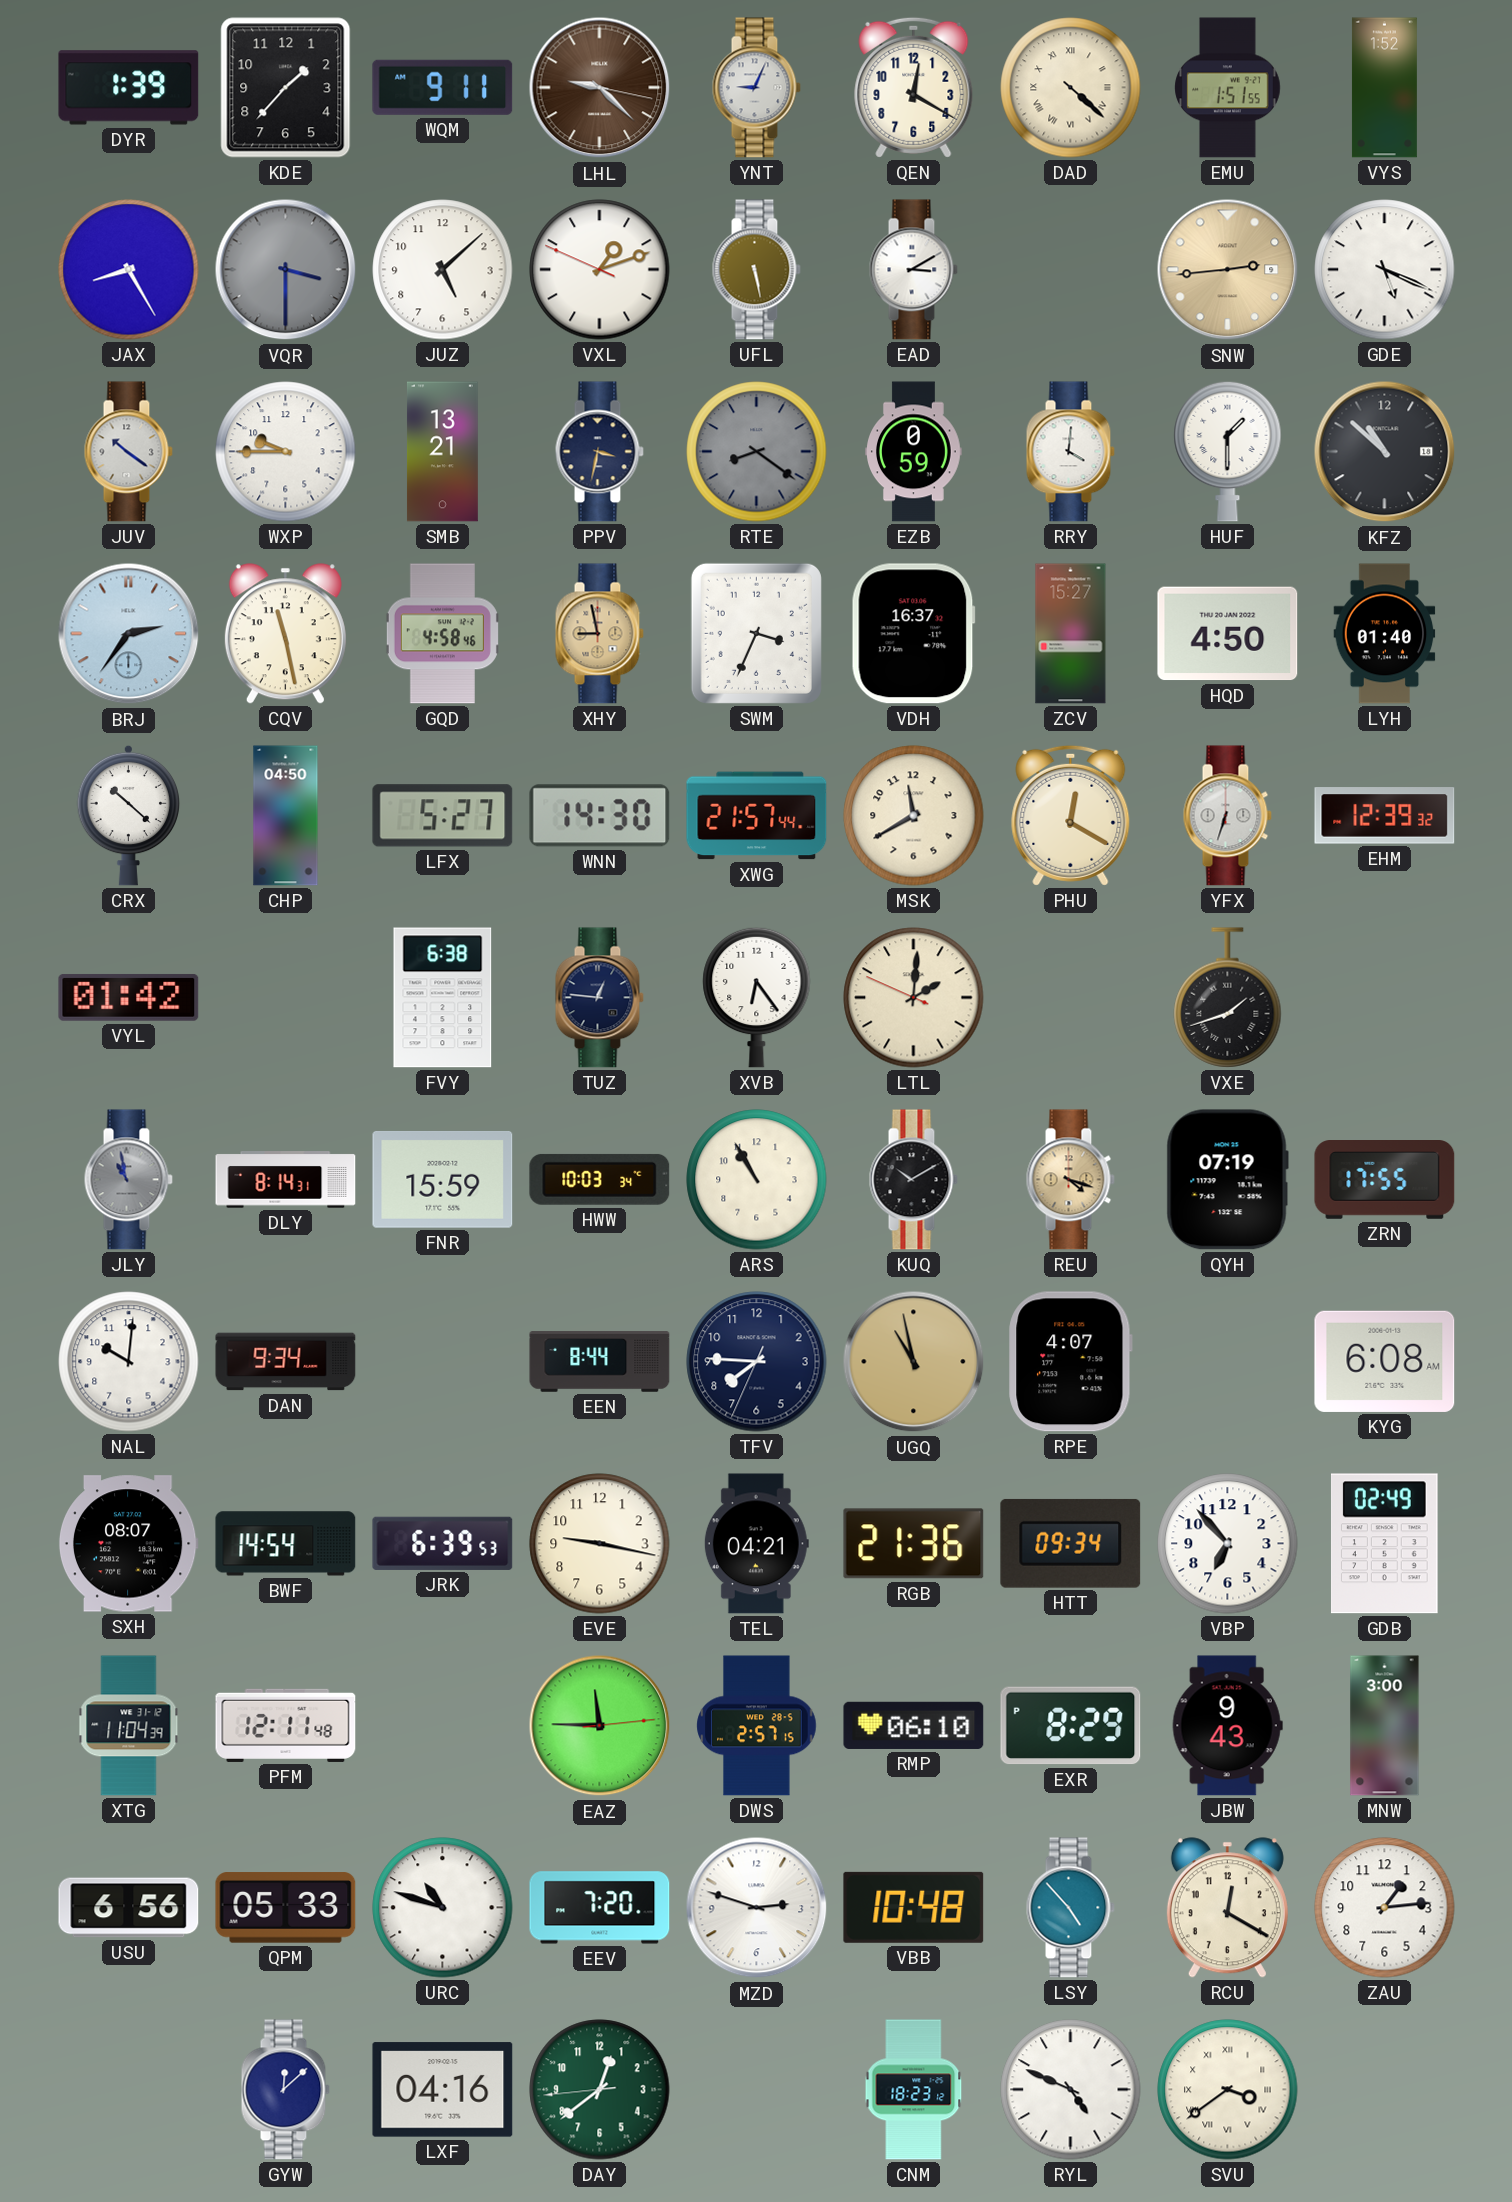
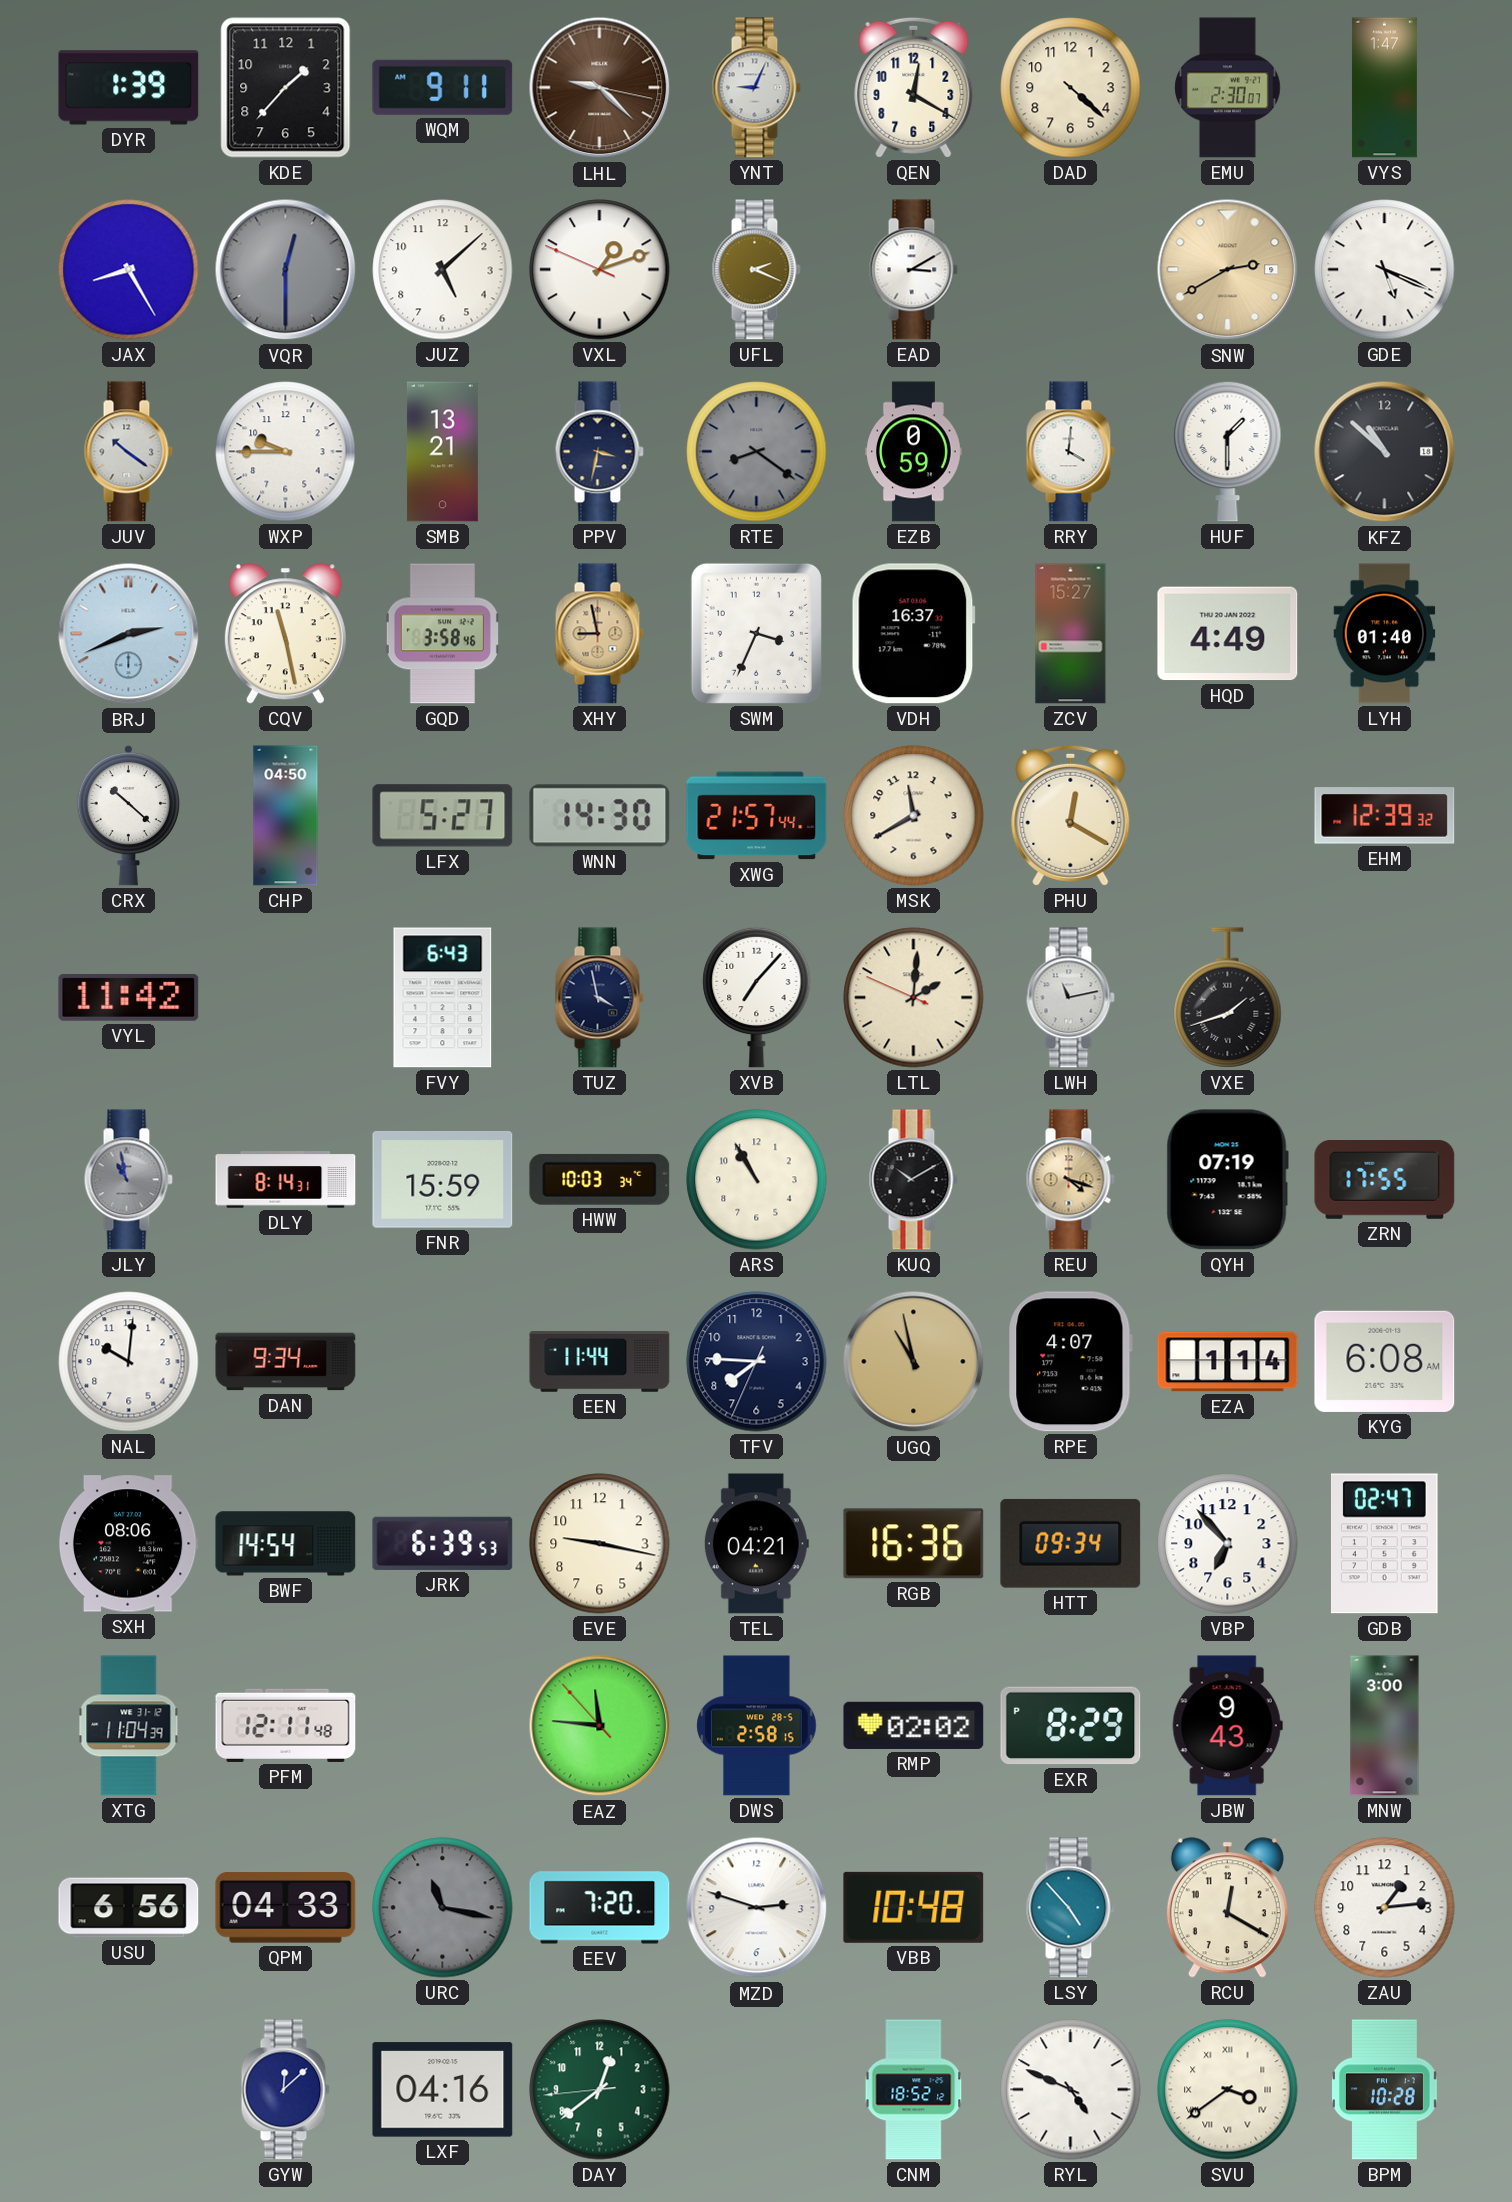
DAD numerals: Roman -> Arabic (1071, 88)
EMU: 1:51 -> 2:30 (1228, 88)
VYS: 1:52 -> 1:47 (1384, 88)
VQR: 3:30 -> 12:30 (286, 270)
UFL: 5:28 -> 2:19 (756, 270)
SNW: 2:44 -> 2:40 (1228, 270)
BRJ: 2:36 -> 2:41 (129, 634)
GQD: 4:58 -> 3:58 (442, 634)
HQD: 4:50 -> 4:49 (1228, 634)
YFX: 6:33 -> none (1227, 816)
VYL: 01:42 -> 11:42 (129, 997)
FVY: 6:38 -> 6:43 (443, 998)
TUZ: 12:46 -> 3:58 (599, 998)
XVB: 6:24 -> 7:07 (757, 997)
LWH: none -> 11:13 (1070, 998)
EEN: 8:44 -> 11:44 (600, 1362)
EZA: none -> 1:14 (1228, 1362)
SXH: 08:07 -> 08:06 (128, 1544)
RGB: 21:36 -> 16:36 (914, 1544)
GDB: 02:49 -> 02:47 (1384, 1544)
EAZ: 11:45:14 -> 11:45:53 (600, 1726)
DWS: 2:57 -> 2:58 (757, 1726)
RMP: 06:10 -> 02:02 (914, 1725)
QPM: 05:33 -> 04:33 (286, 1908)
URC: 10:48 -> 11:17 (443, 1908)
URC dial: white -> grey (443, 1908)
CNM: 18:23 -> 18:52 (914, 2090)
BPM: none -> 10:28 (1384, 2090)
